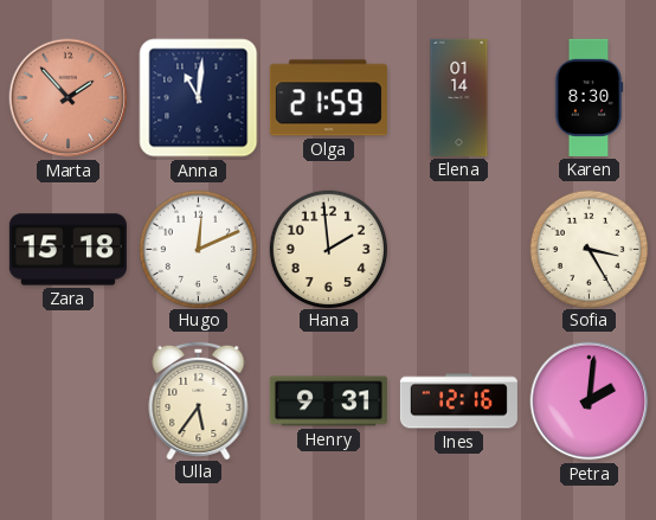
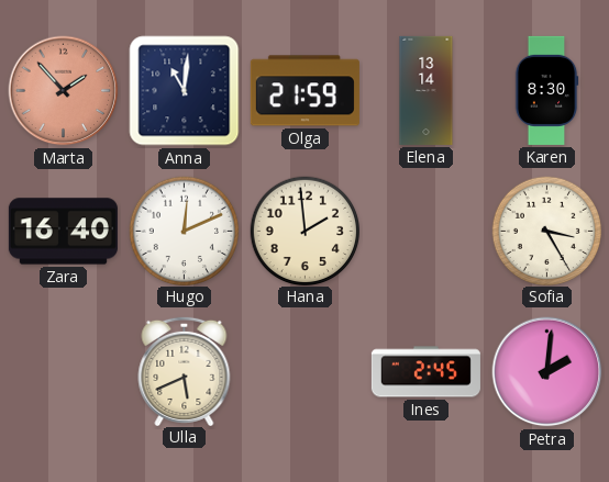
Elena: 01:14 -> 13:14 (427, 90)
Zara: 15:18 -> 16:40 (63, 232)
Ulla: 5:36 -> 5:41 (185, 370)
Henry: 9:31 -> none (328, 402)
Ines: 12:16 -> 2:45 (425, 372)
